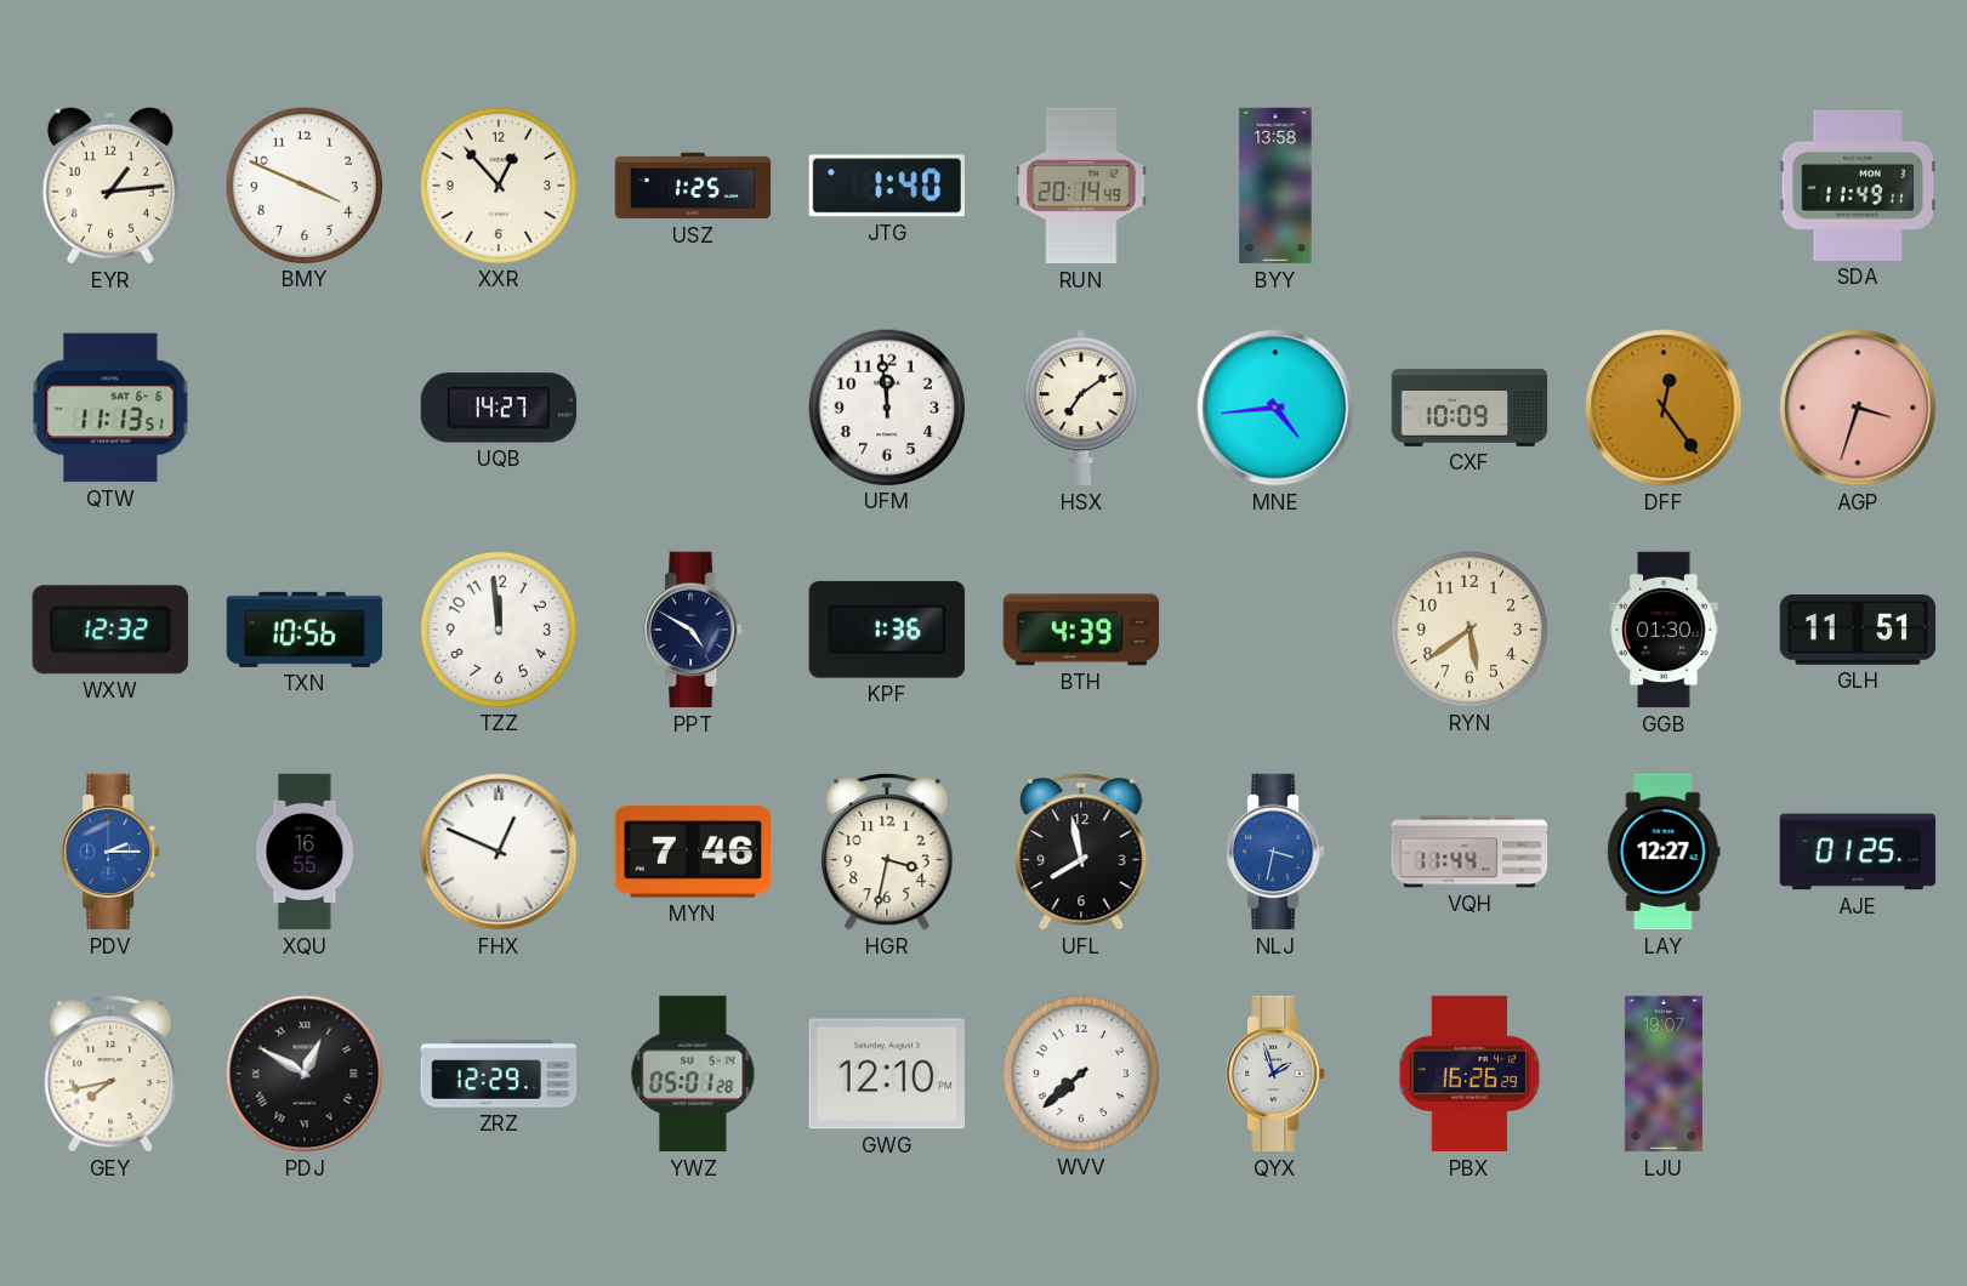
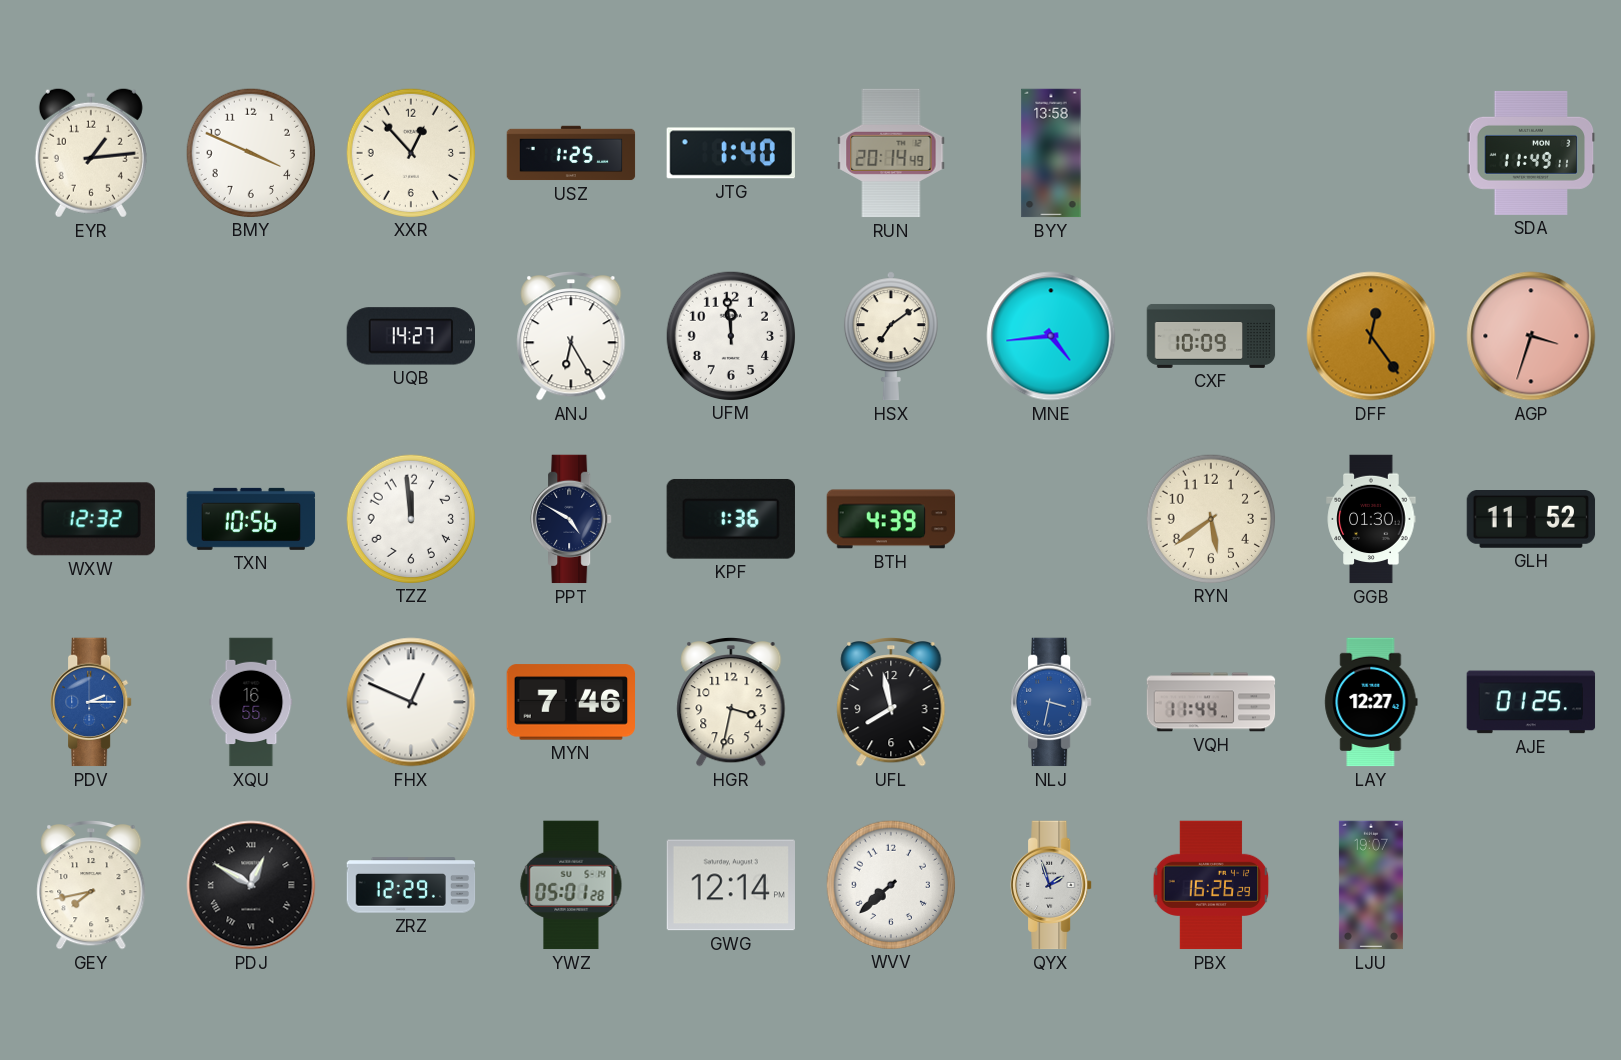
QTW: 11:13 -> none (110, 408)
ANJ: none -> 6:25 (571, 336)
GLH: 11:51 -> 11:52 (1531, 520)
GWG: 12:10 -> 12:14 (730, 885)
